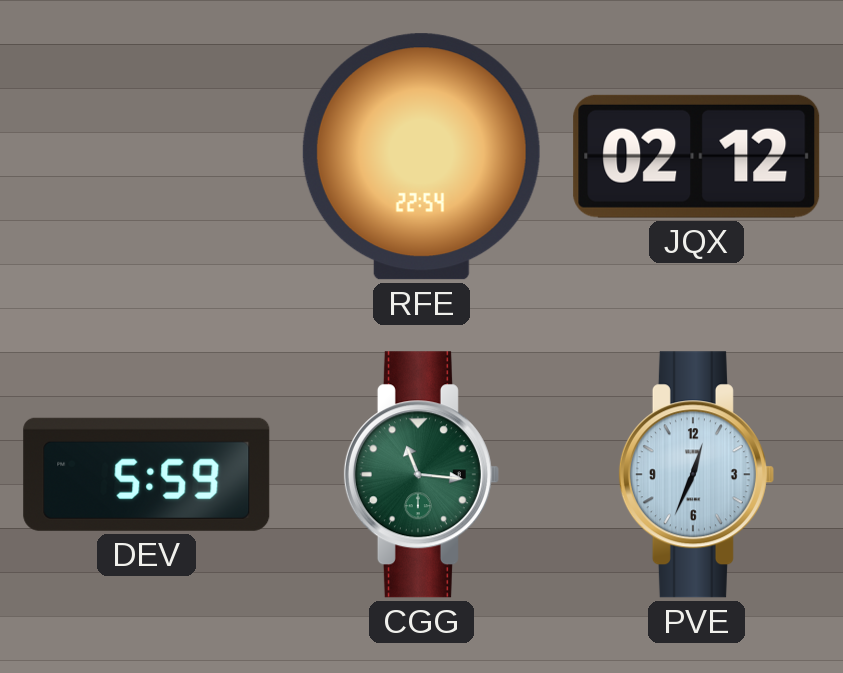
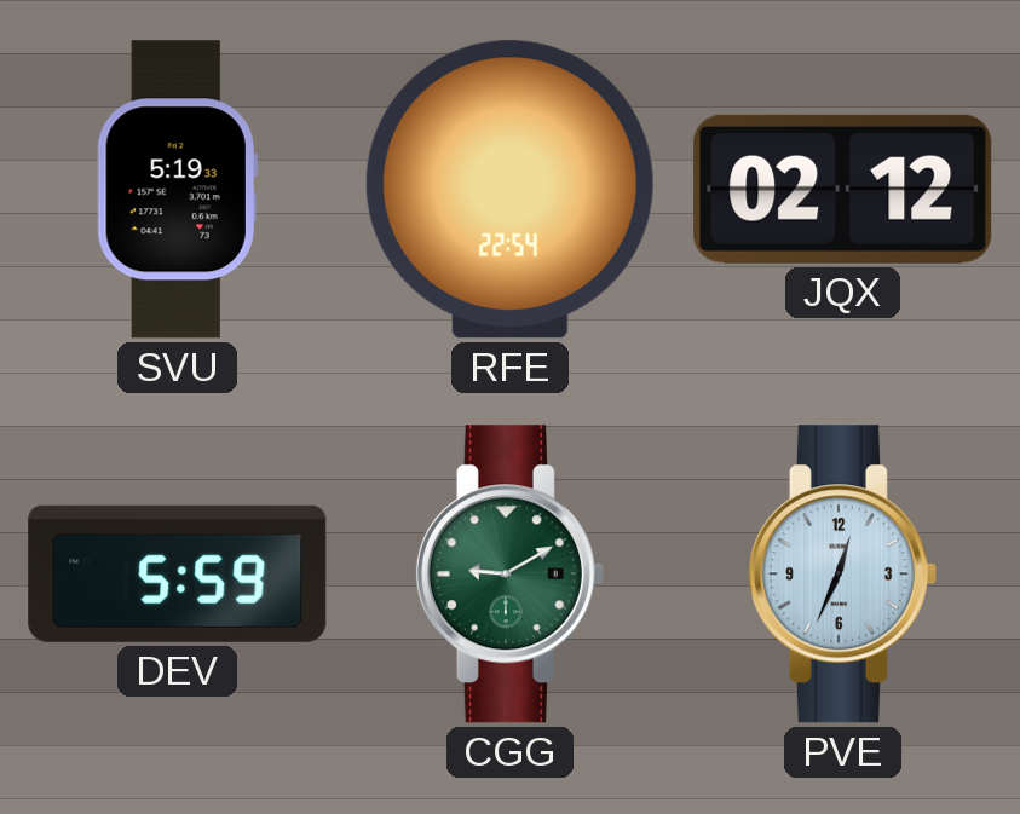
SVU: none -> 5:19 (177, 190)
CGG: 11:16 -> 9:10 (509, 575)
